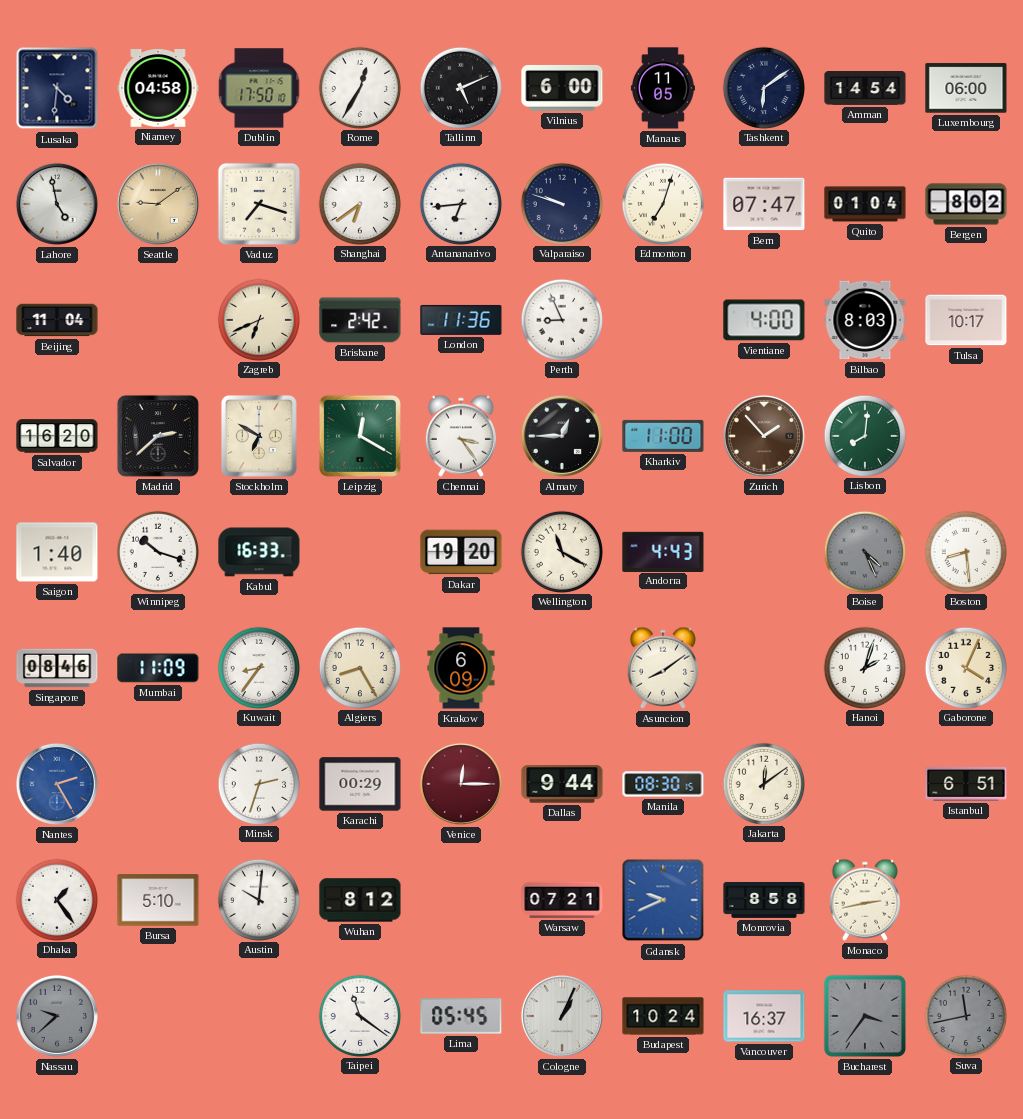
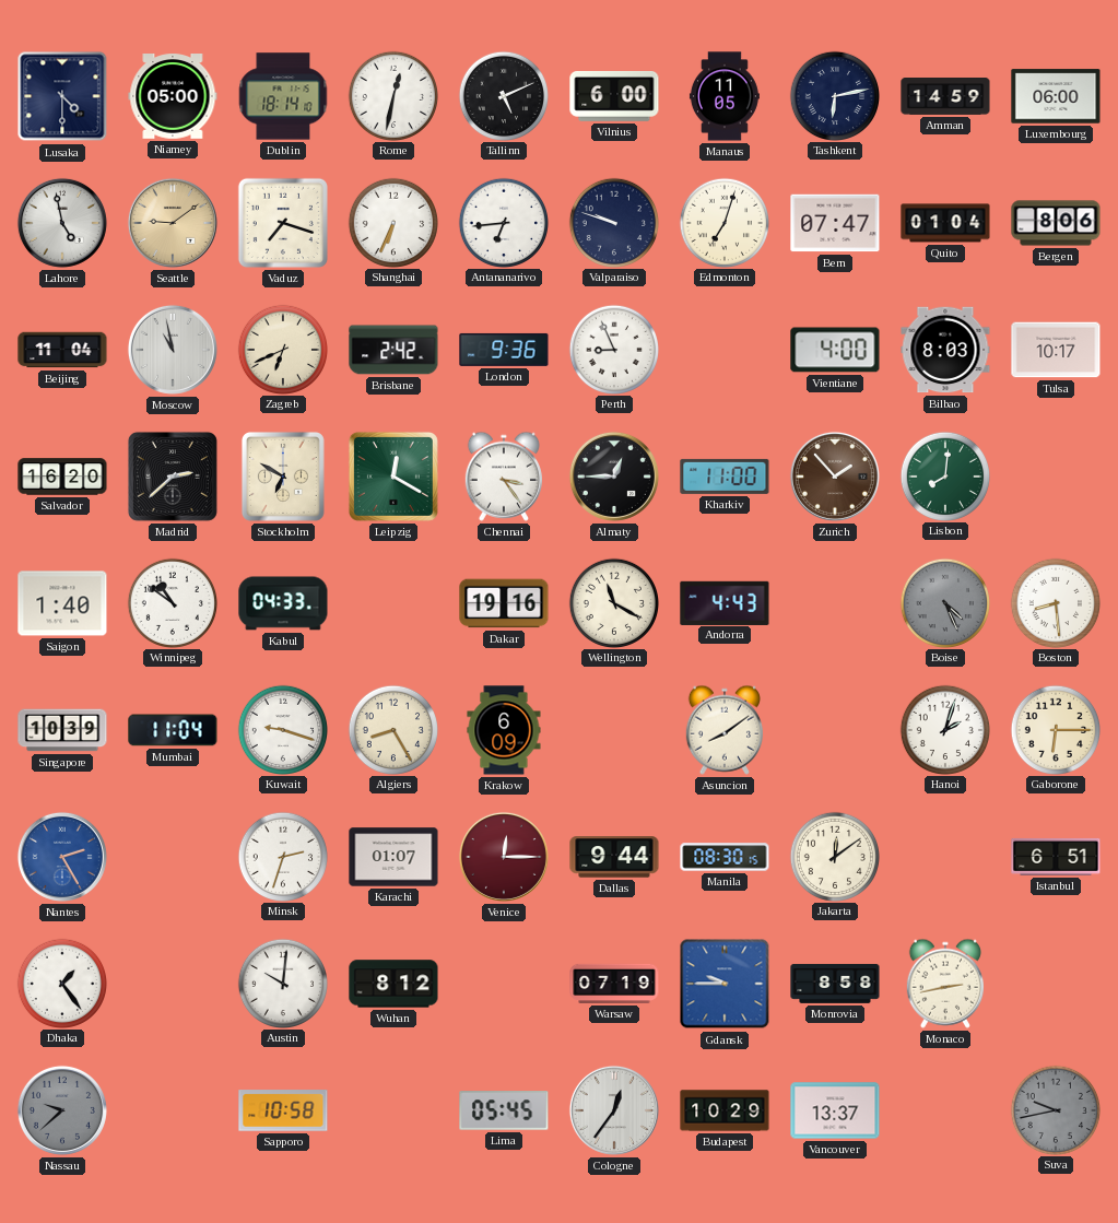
Lusaka: 4:31 -> 4:30 (62, 96)
Niamey: 04:58 -> 05:00 (173, 97)
Dublin: 17:50 -> 18:14 (283, 96)
Rome: 12:35 -> 12:32 (392, 95)
Tashkent: 6:09 -> 6:13 (834, 95)
Amman: 14:54 -> 14:59 (945, 97)
Shanghai: 6:39 -> 6:34 (392, 222)
Bergen: 8:02 -> 8:06 (1056, 223)
Moscow: none -> 10:58 (173, 350)
London: 11:36 -> 9:36 (504, 350)
Winnipeg: 10:18 -> 10:51 (172, 602)
Kabul: 16:33 -> 04:33 (283, 603)
Dakar: 19:20 -> 19:16 (504, 603)
Singapore: 08:46 -> 10:39 (62, 730)
Mumbai: 11:09 -> 11:04 (173, 730)
Kuwait: 8:36 -> 9:18 (282, 729)
Gaborone: 4:04 -> 6:15 (1055, 729)
Karachi: 00:29 -> 01:07 (393, 857)
Bursa: 5:10 -> none (158, 900)
Warsaw: 07:21 -> 07:19 (614, 984)
Gdansk: 9:41 -> 9:45 (725, 984)
Sapporo: none -> 10:58 (283, 1112)
Taipei: 11:21 -> none (359, 1015)
Cologne: 1:04 -> 12:36 (614, 1110)
Budapest: 10:24 -> 10:29 (725, 1110)
Vancouver: 16:37 -> 13:37 (835, 1110)
Bucharest: 3:36 -> none (865, 1016)
Suva: 11:43 -> 9:43 (1055, 1109)
